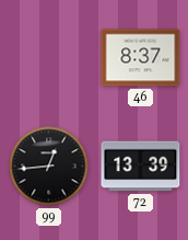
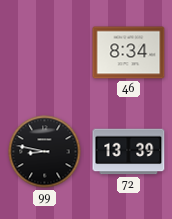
46: 8:37 -> 8:34 (129, 53)
99: 12:44 -> 8:47 (45, 152)
